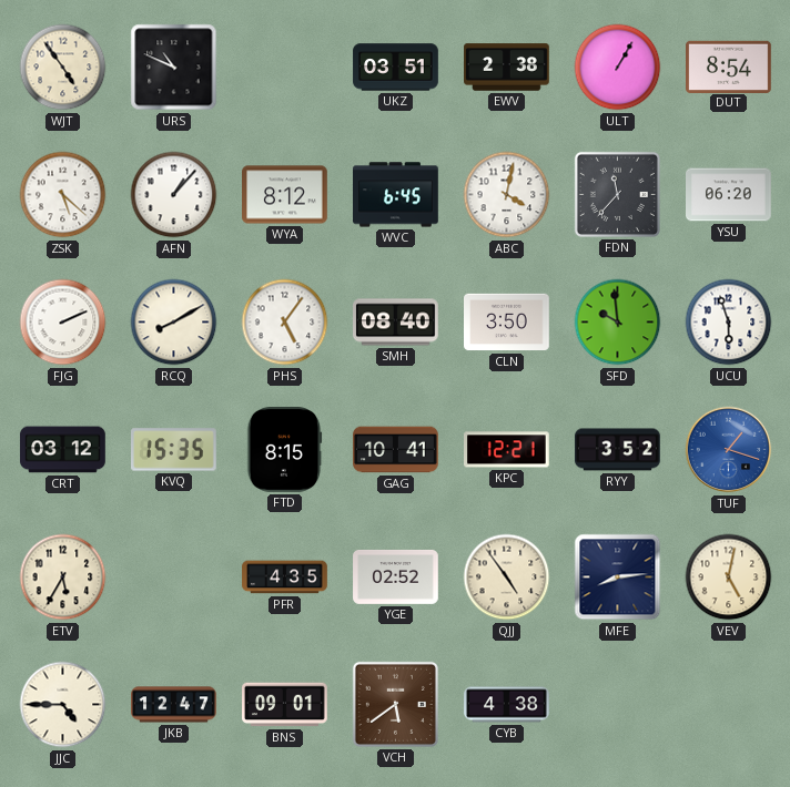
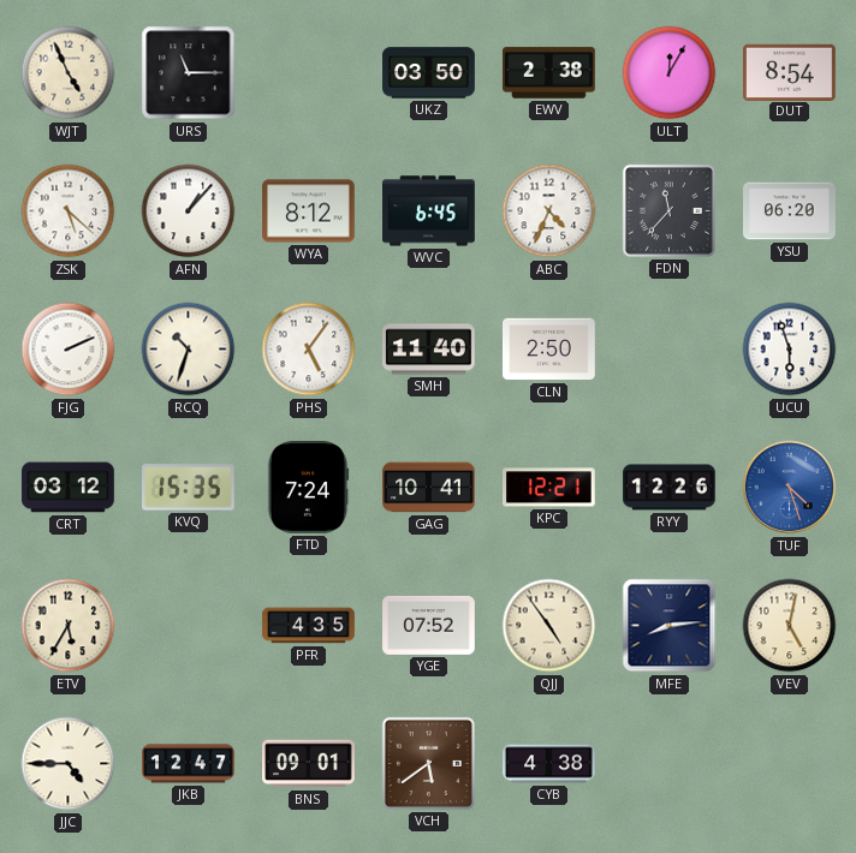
WJT: 4:54 -> 4:56 (69, 73)
URS: 10:49 -> 11:15 (189, 73)
UKZ: 03:51 -> 03:50 (429, 73)
ULT: 1:05 -> 12:05 (670, 73)
ABC: 4:02 -> 4:34 (549, 211)
RCQ: 8:10 -> 10:33 (189, 350)
SMH: 08:40 -> 11:40 (429, 350)
CLN: 3:50 -> 2:50 (549, 350)
SFD: 9:59 -> none (618, 323)
FTD: 8:15 -> 7:24 (308, 488)
RYY: 3:52 -> 12:26 (670, 488)
TUF: 1:18 -> 4:27 (790, 488)
YGE: 02:52 -> 07:52 (429, 626)
